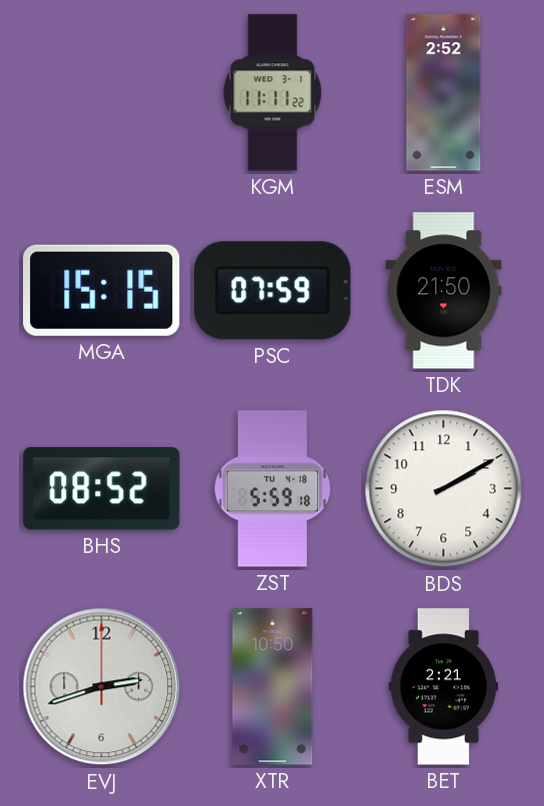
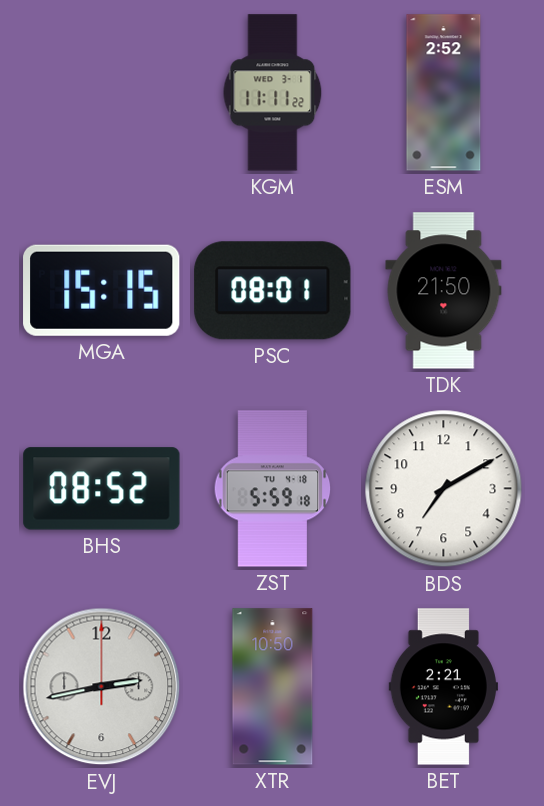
PSC: 07:59 -> 08:01 (273, 291)
BDS: 2:10 -> 7:10 (444, 489)
EVJ: 2:42 -> 2:43 (102, 687)
